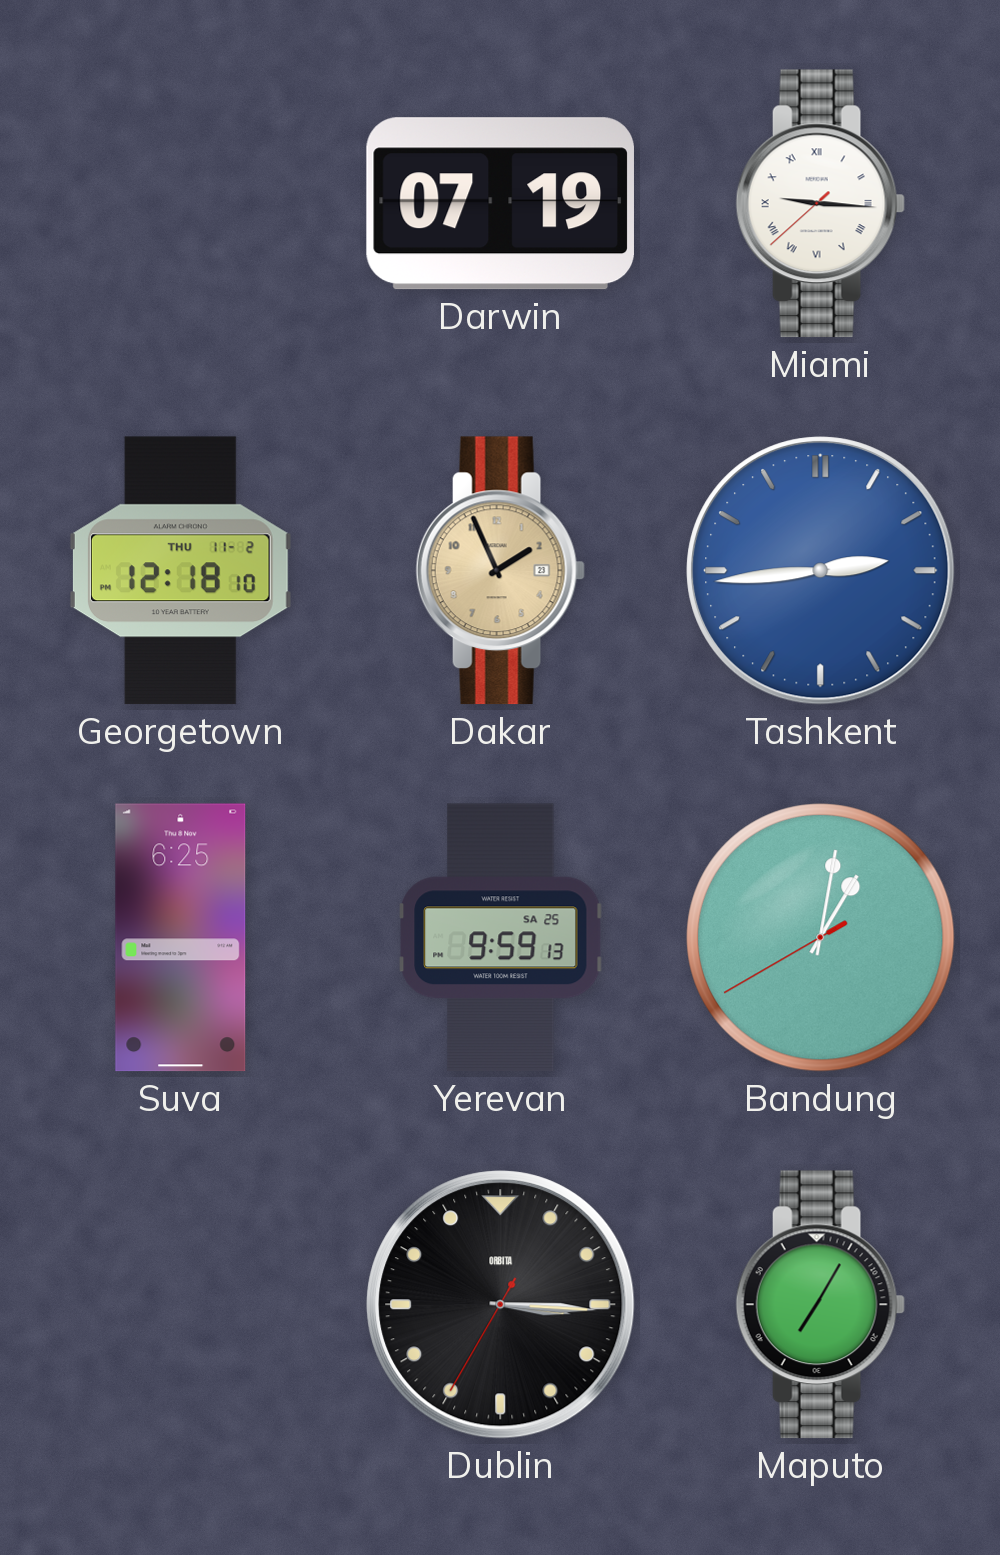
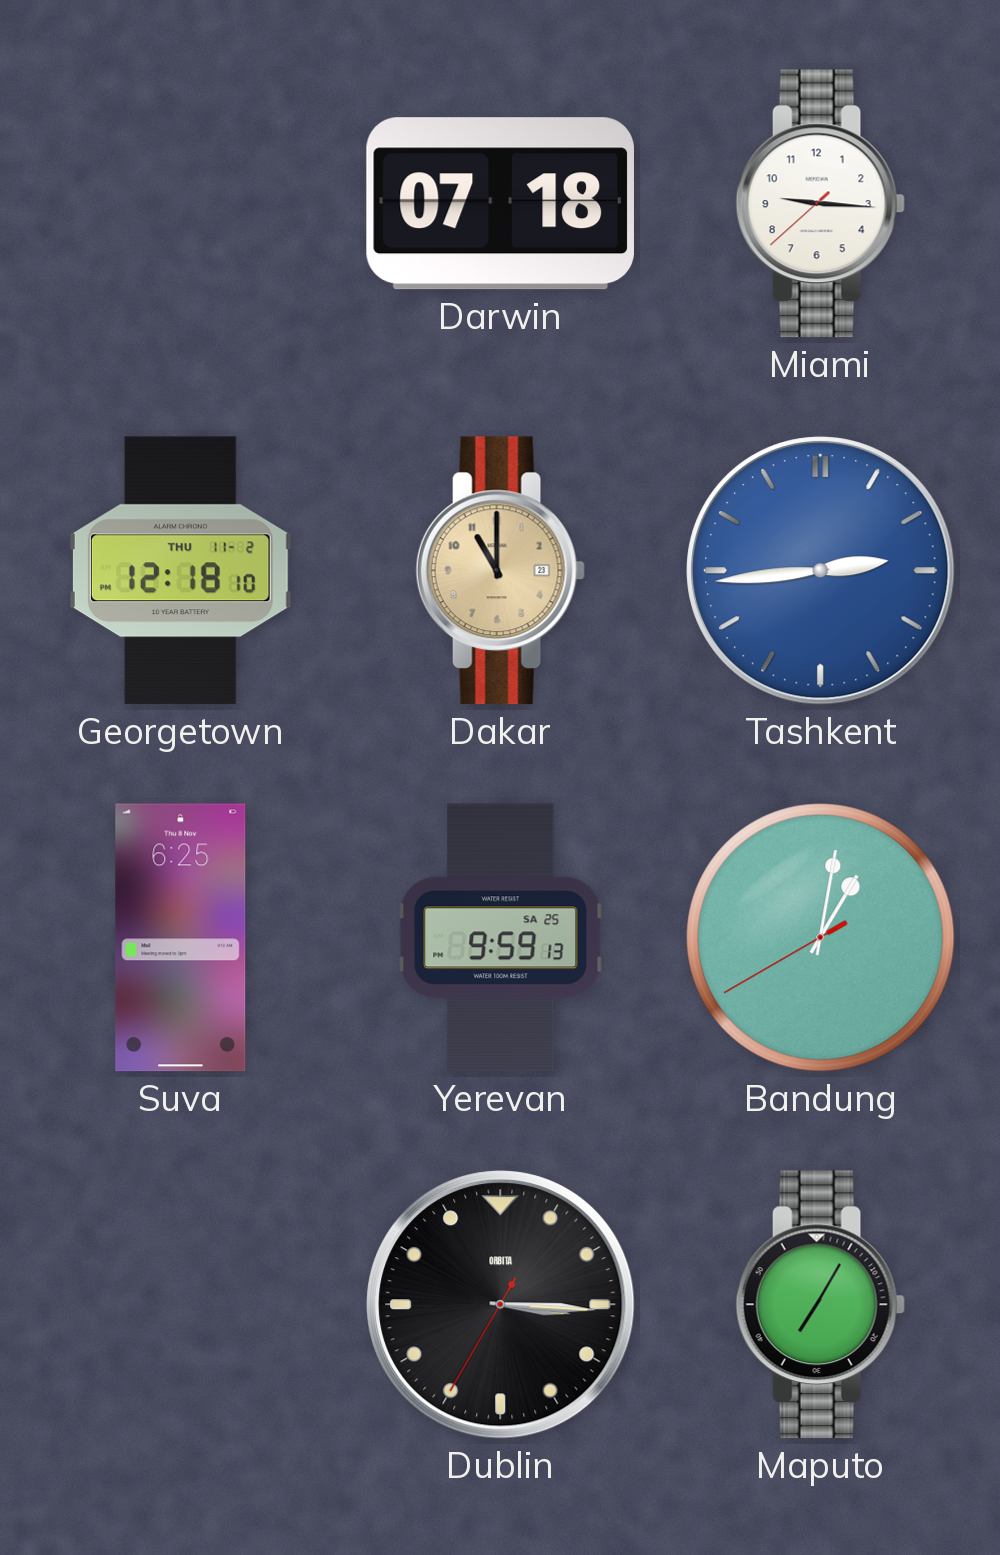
Darwin: 07:19 -> 07:18 (500, 204)
Miami numerals: Roman -> Arabic (820, 204)
Dakar: 1:56 -> 11:00 (500, 571)
